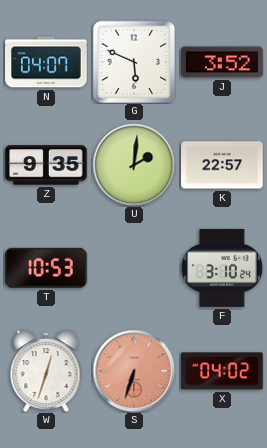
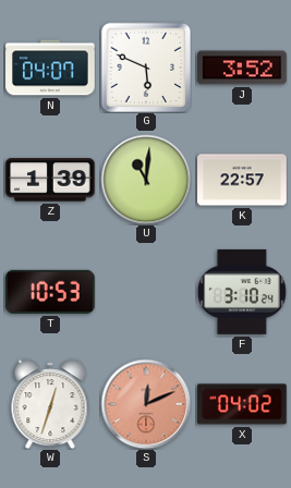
Z: 9:35 -> 1:39 (50, 180)
U: 2:01 -> 11:01 (146, 180)
S: 6:33 -> 12:11 (146, 404)
